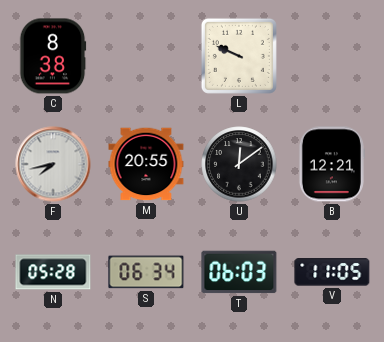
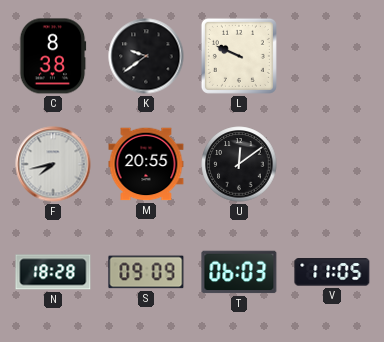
K: none -> 9:39 (146, 56)
B: 12:21 -> none (331, 164)
N: 05:28 -> 18:28 (53, 272)
S: 06:34 -> 09:09 (146, 272)
